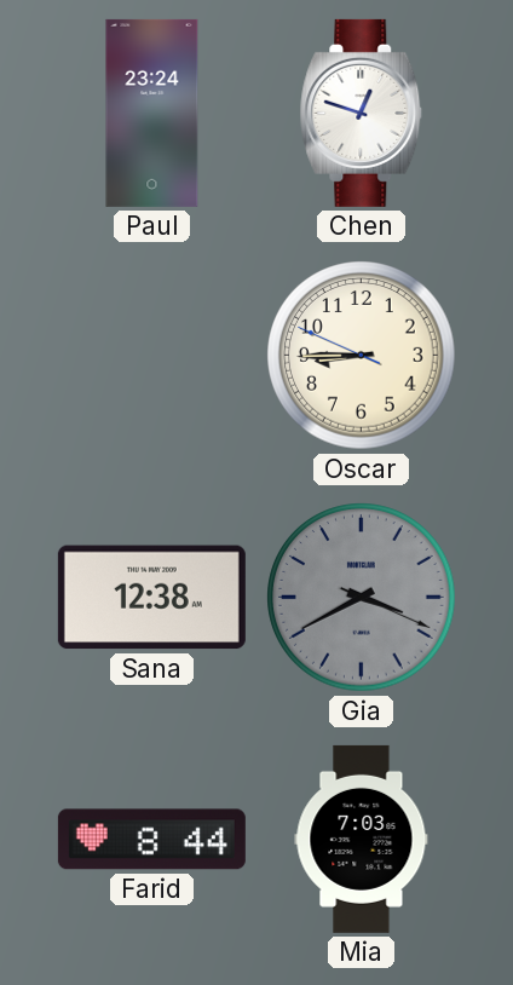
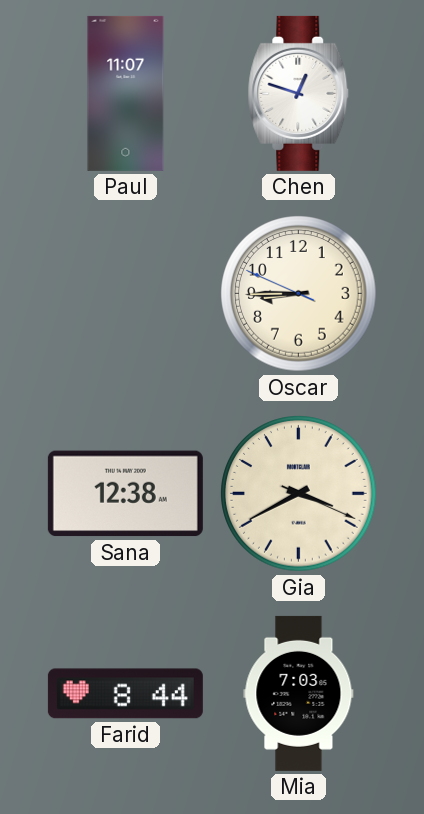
Paul: 23:24 -> 11:07 (126, 93)
Gia dial: grey -> cream (299, 494)
